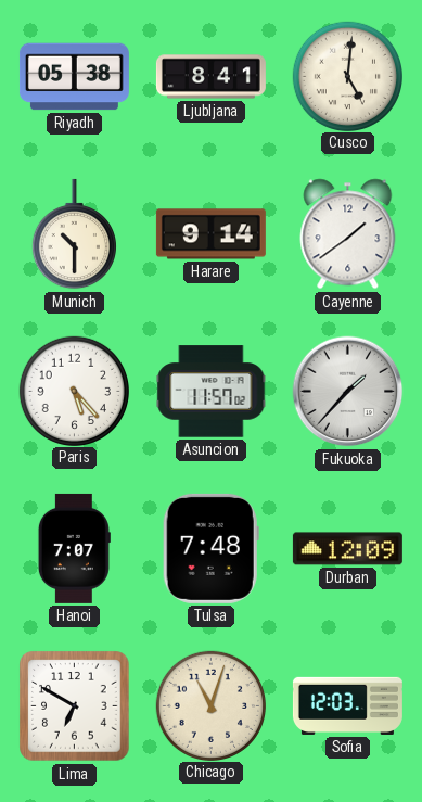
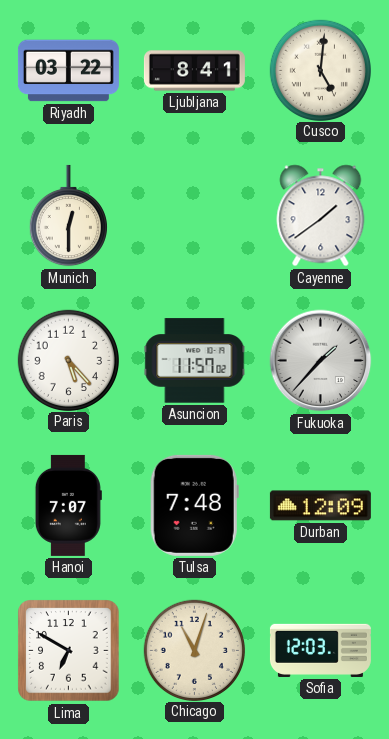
Riyadh: 05:38 -> 03:22 (68, 71)
Munich: 10:30 -> 12:30 (68, 216)
Harare: 9:14 -> none (210, 234)
